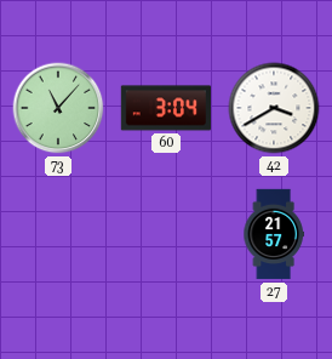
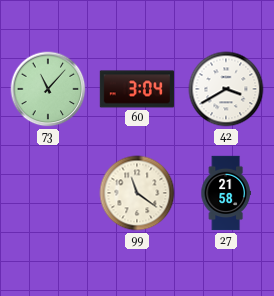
99: none -> 11:21 (137, 193)
27: 21:57 -> 21:58 (226, 193)
